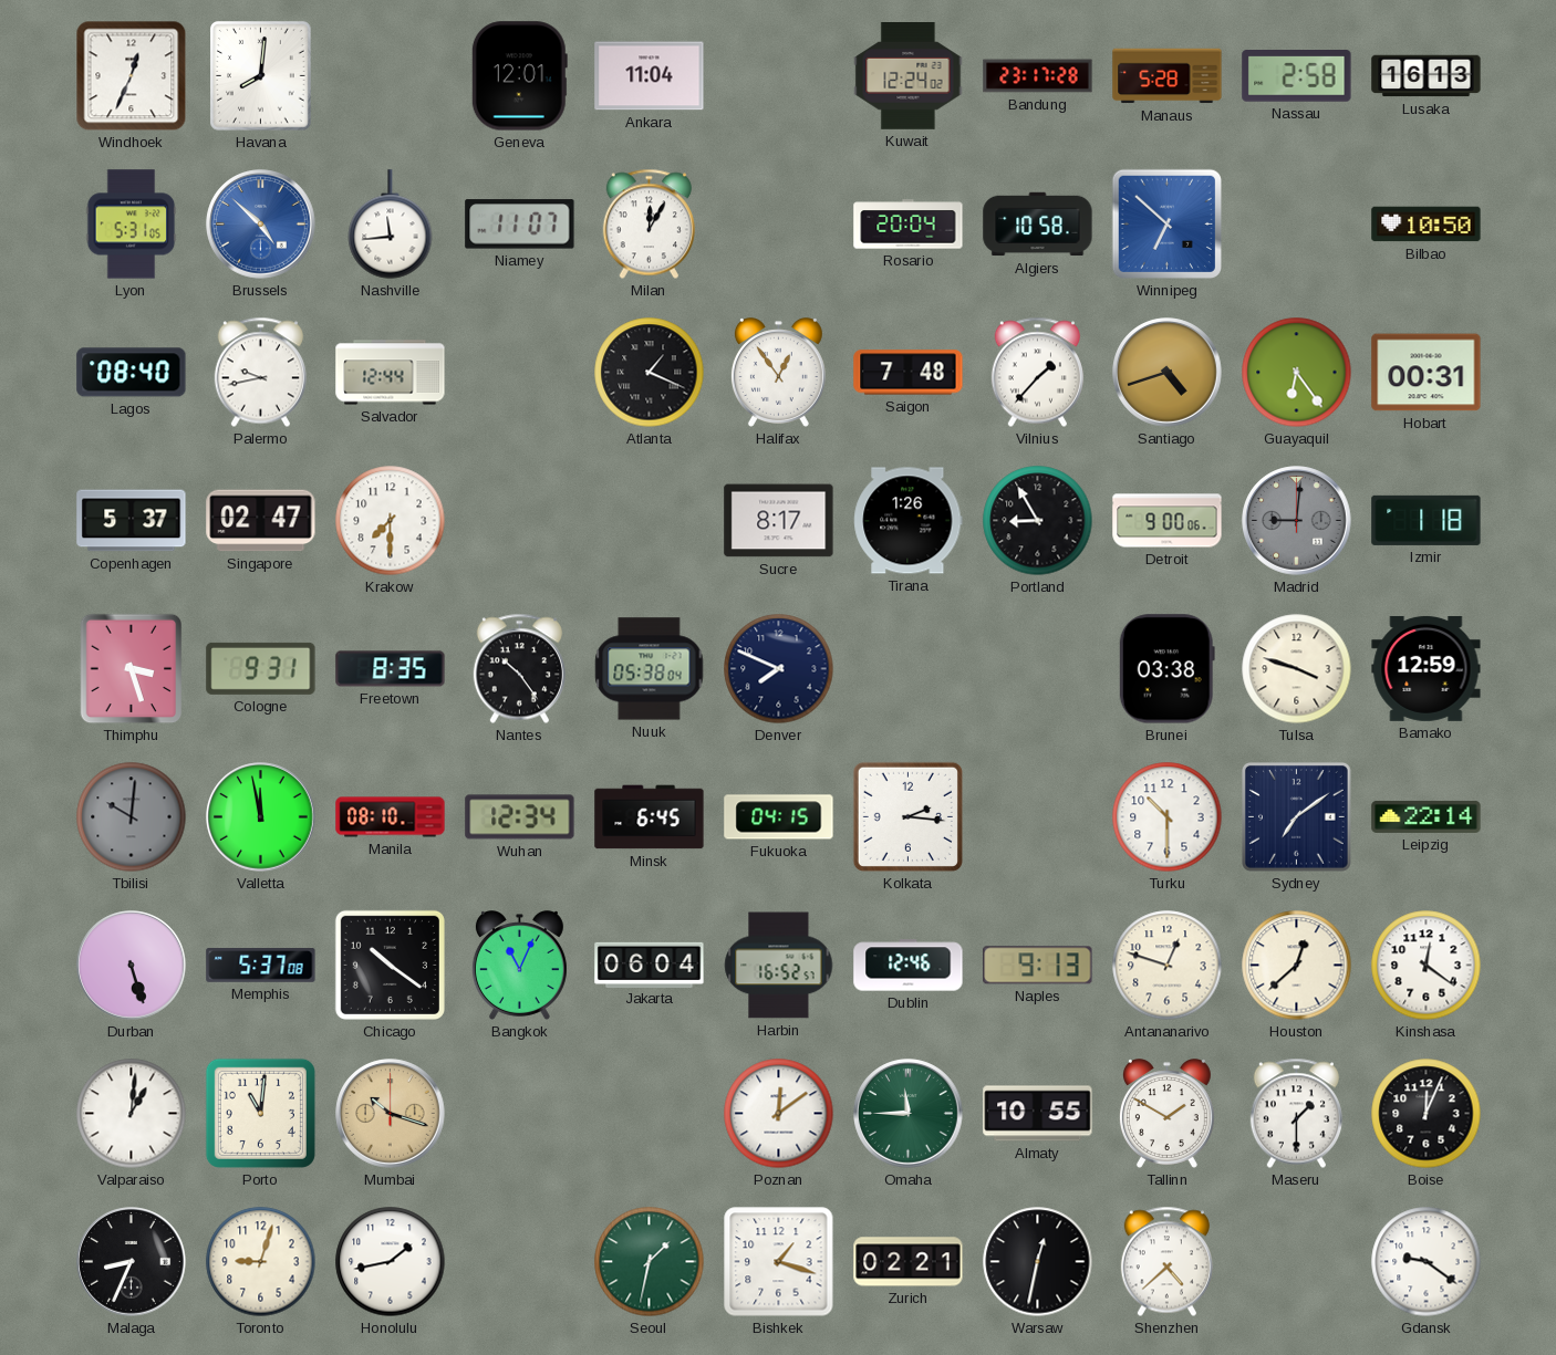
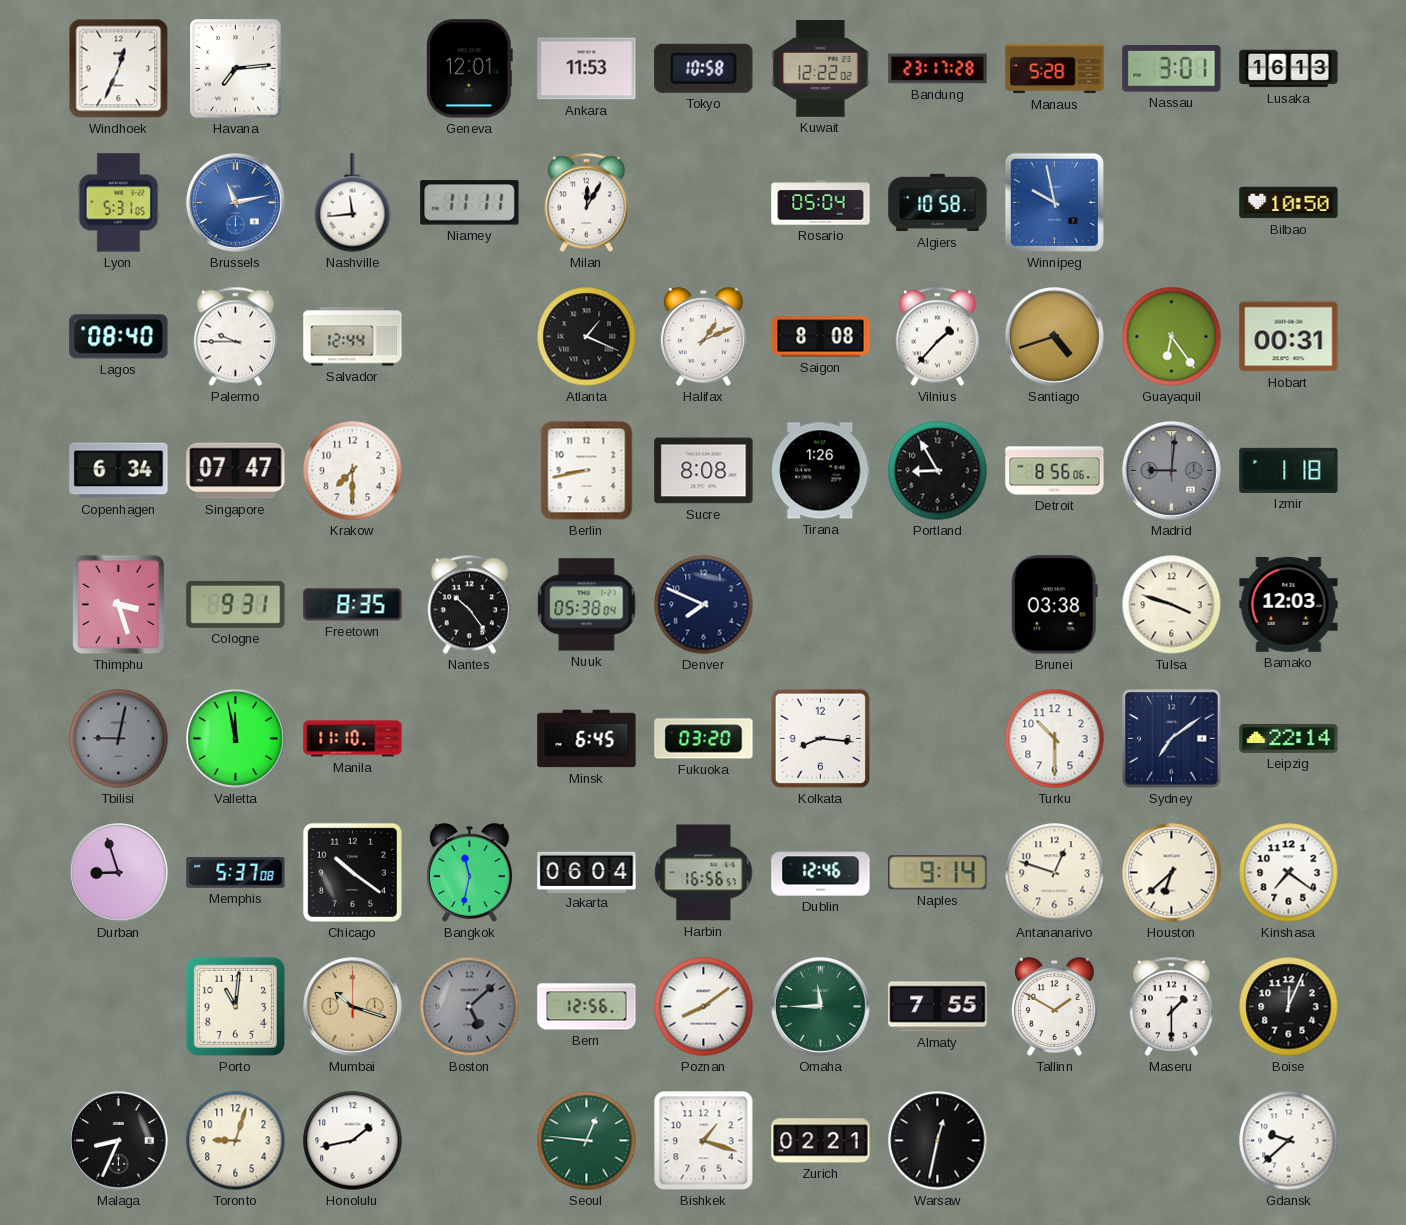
Havana: 8:01 -> 7:14 (236, 69)
Ankara: 11:04 -> 11:53 (587, 69)
Tokyo: none -> 10:58 (704, 68)
Kuwait: 12:24 -> 12:22 (821, 69)
Nassau: 2:58 -> 3:01 (1172, 69)
Brussels: 4:52 -> 11:13 (236, 203)
Niamey: 11:07 -> 11:11 (470, 203)
Rosario: 20:04 -> 05:04 (821, 203)
Winnipeg: 6:52 -> 9:58 (1054, 202)
Palermo: 9:43 -> 9:45 (235, 337)
Halifax: 12:54 -> 1:11 (703, 337)
Saigon: 7:48 -> 8:08 (821, 337)
Copenhagen: 5:37 -> 6:34 (119, 471)
Singapore: 02:47 -> 07:47 (236, 471)
Berlin: none -> 8:43 (587, 471)
Sucre: 8:17 -> 8:08 (704, 471)
Detroit: 9:00 -> 8:56 (1055, 471)
Bamako: 12:59 -> 12:03 (1289, 604)
Tbilisi: 10:01 -> 9:02 (119, 739)
Manila: 08:10 -> 11:10 (353, 739)
Wuhan: 12:34 -> none (520, 817)
Fukuoka: 04:15 -> 03:20 (704, 739)
Kolkata: 2:16 -> 8:16 (820, 738)
Durban: 5:27 -> 8:57 (119, 873)
Bangkok: 11:04 -> 11:32 (469, 873)
Harbin: 16:52 -> 16:56 (704, 873)
Naples: 9:13 -> 9:14 (938, 873)
Houston: 12:38 -> 6:38 (1172, 873)
Kinshasa: 12:21 -> 7:21 (1289, 873)
Valparaiso: 1:01 -> none (132, 1114)
Boston: none -> 5:08 (470, 1007)
Bern: none -> 12:56 (587, 1007)
Poznan: 12:09 -> 8:09 (704, 1007)
Almaty: 10:55 -> 7:55 (938, 1007)
Seoul: 1:32 -> 12:46 (587, 1141)
Shenzhen: 4:38 -> none (1166, 1262)
Gdansk: 9:21 -> 9:38 (1289, 1141)
